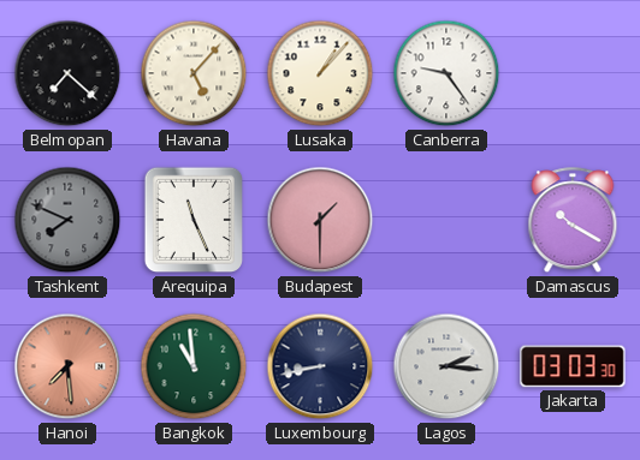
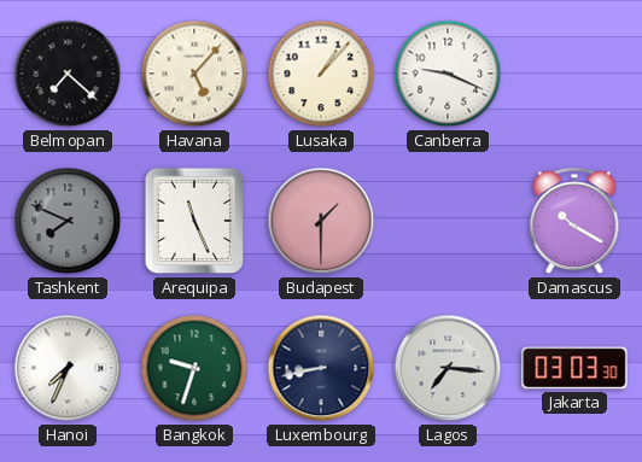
Canberra: 9:24 -> 9:19 (448, 74)
Hanoi: 7:29 -> 7:34 (68, 368)
Hanoi dial: salmon -> white (68, 368)
Bangkok: 10:59 -> 9:33 (194, 368)
Lagos: 2:16 -> 7:16 (448, 368)
